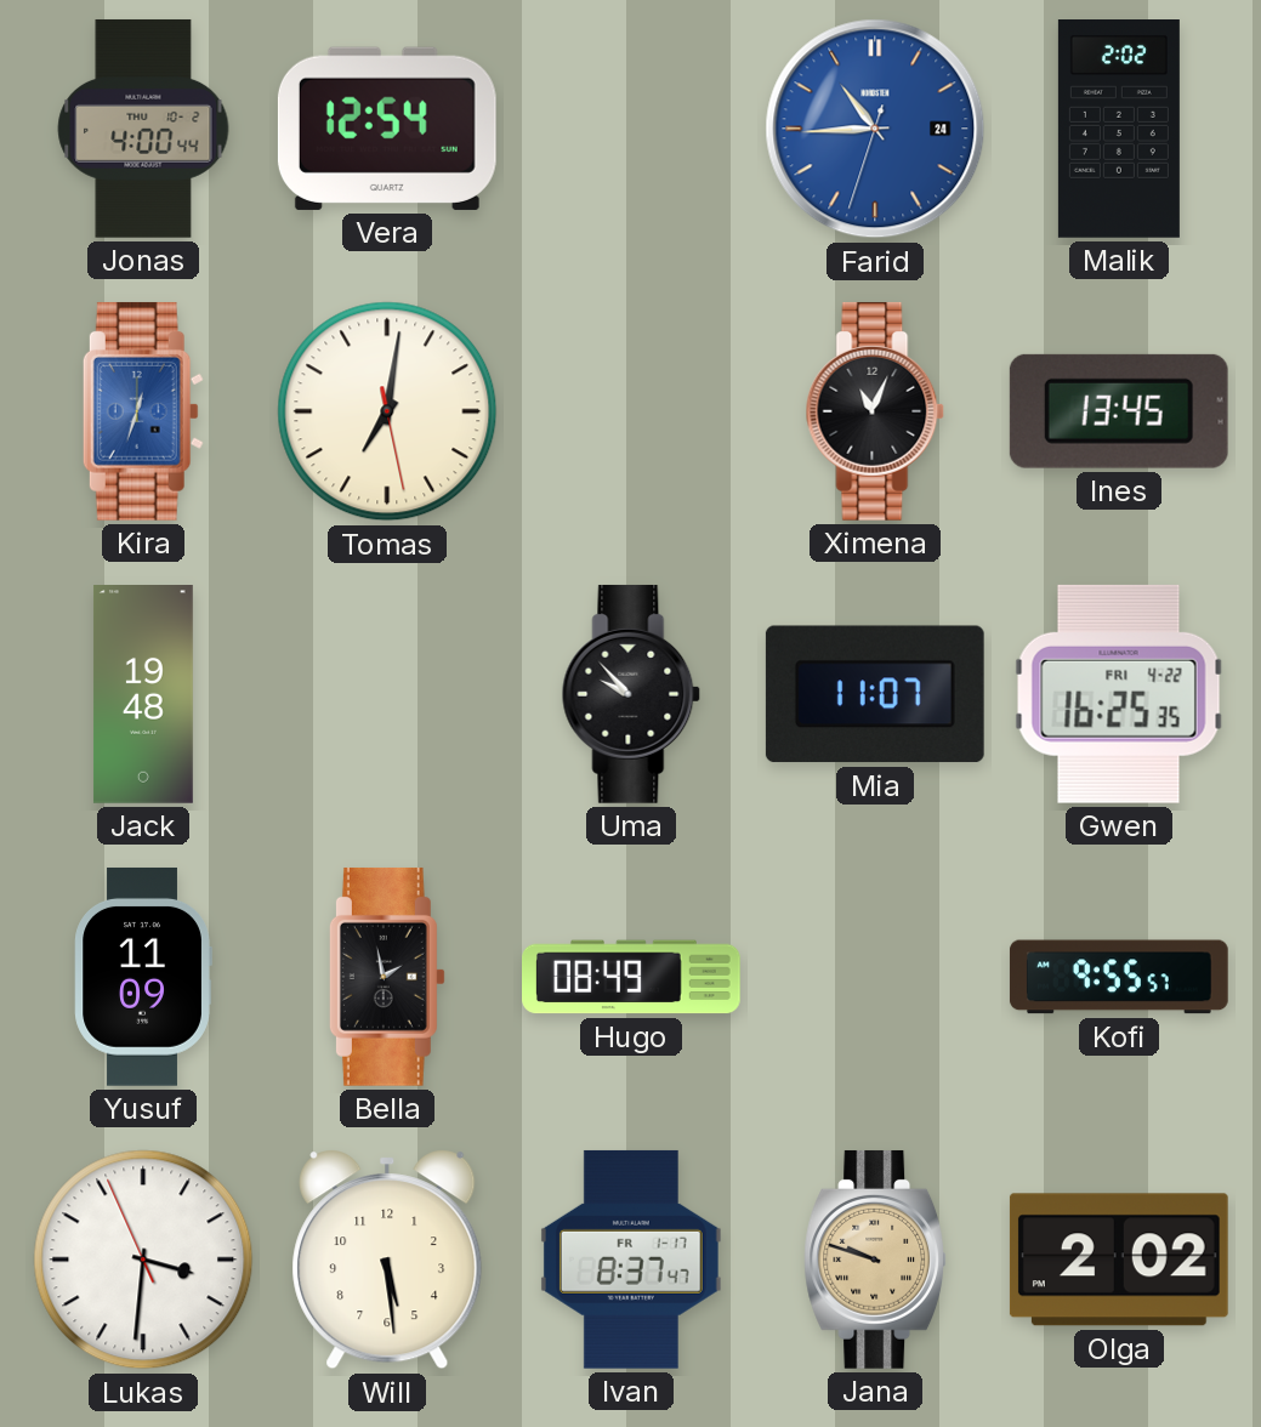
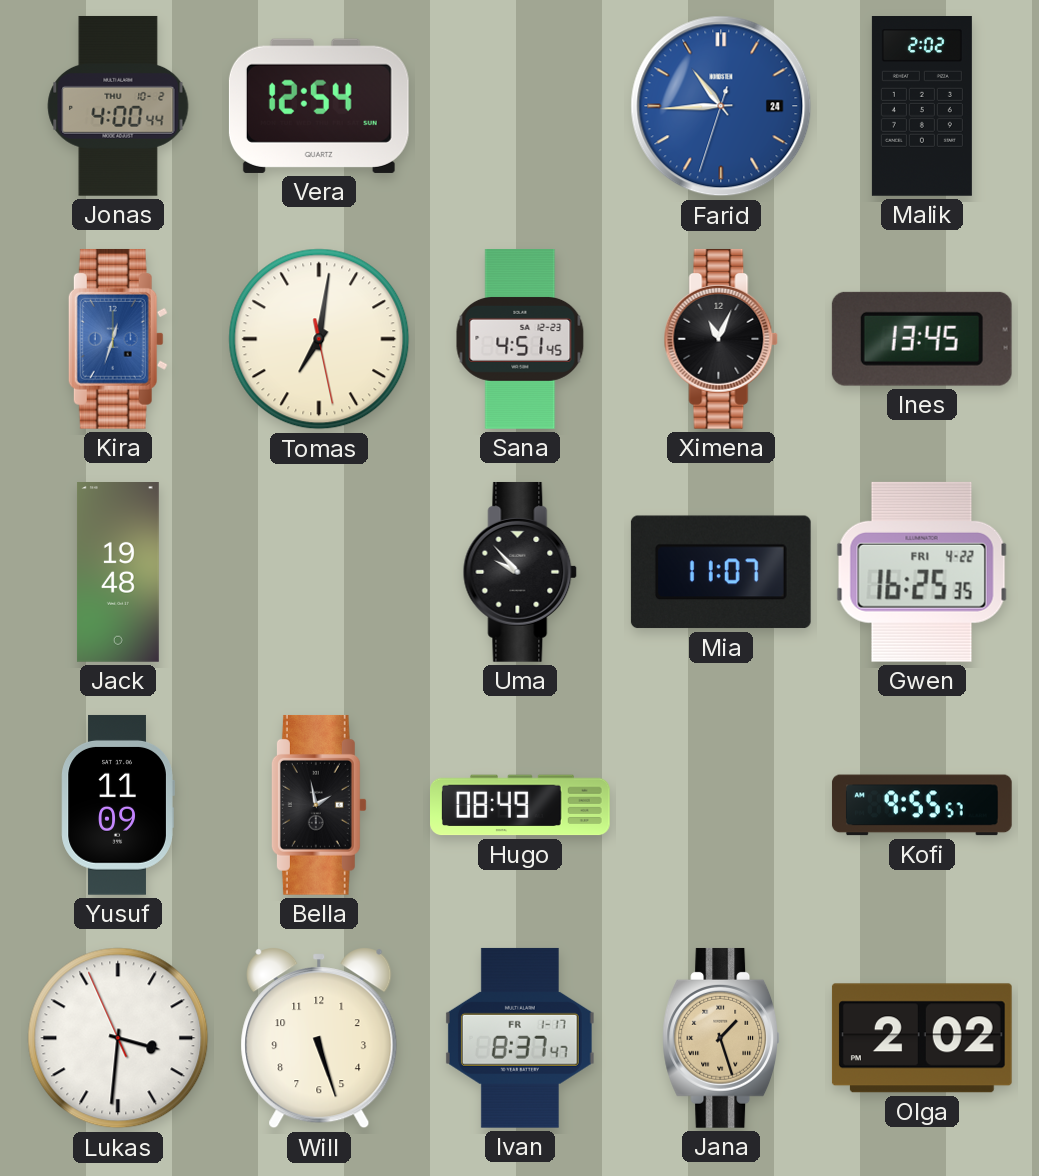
Sana: none -> 4:51 (520, 340)
Will: 5:29 -> 5:27 (319, 1038)
Jana: 9:48 -> 1:27 (722, 1038)
